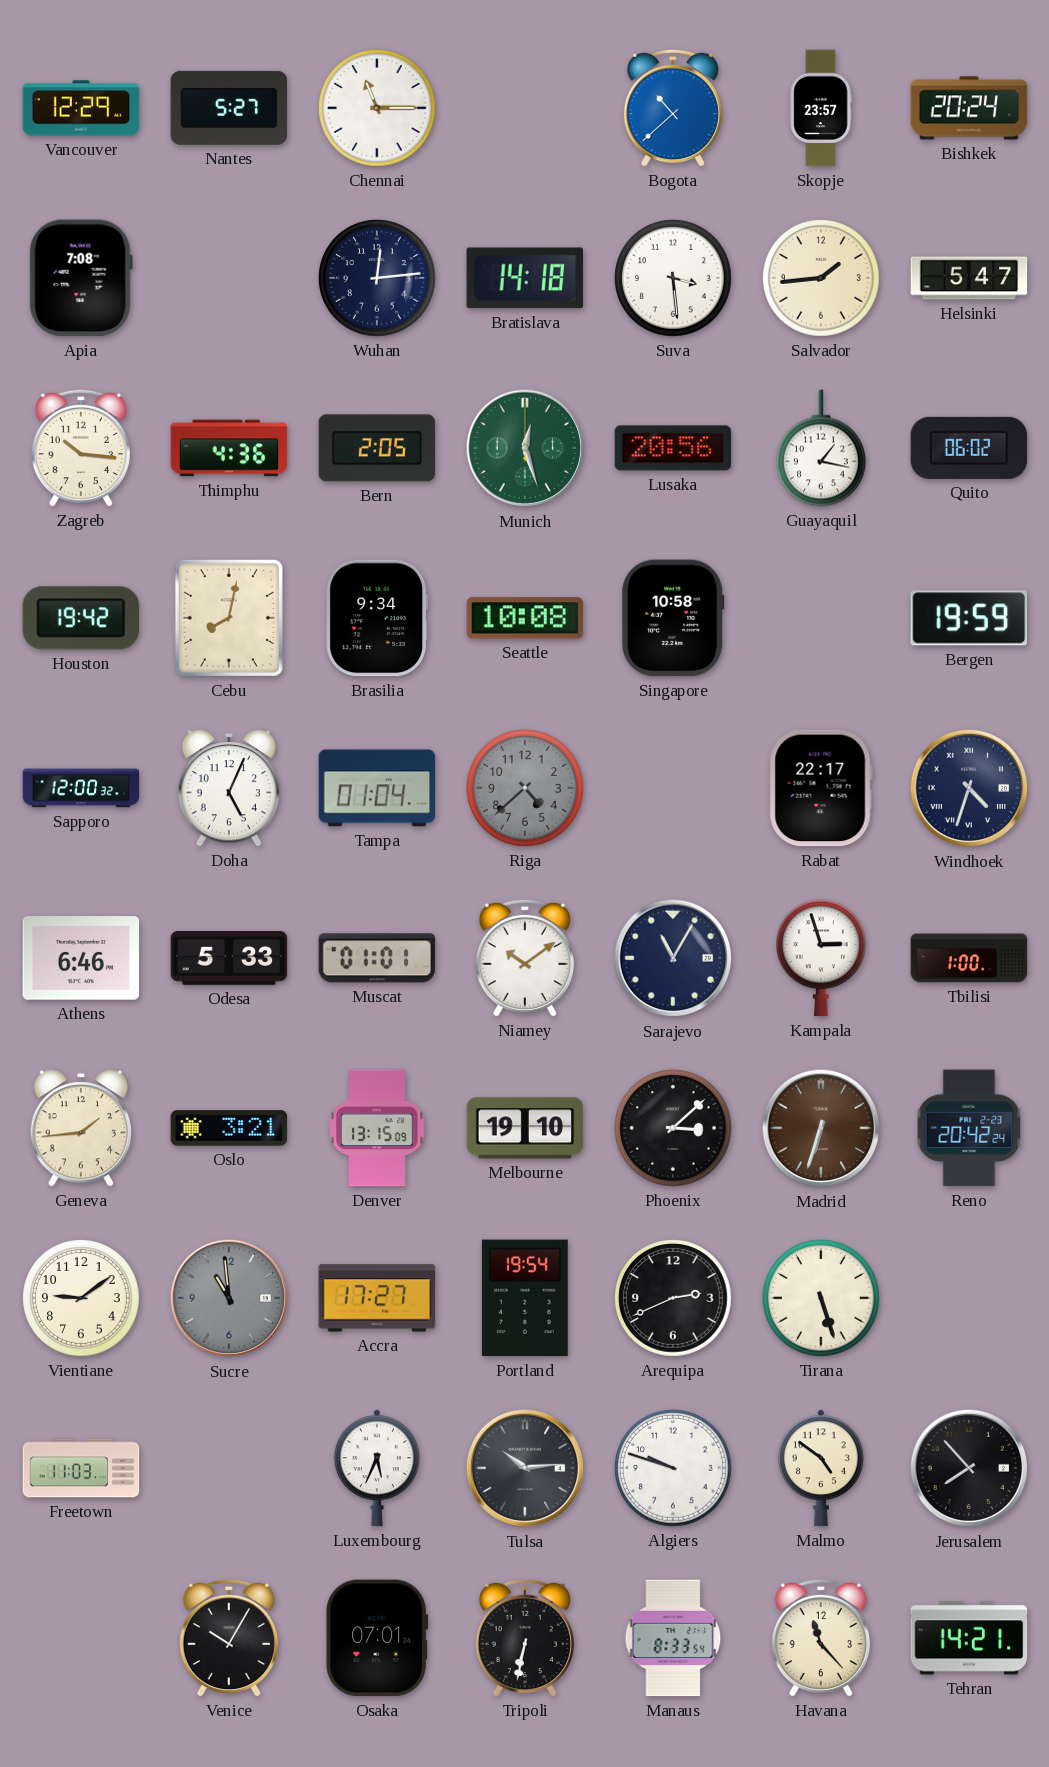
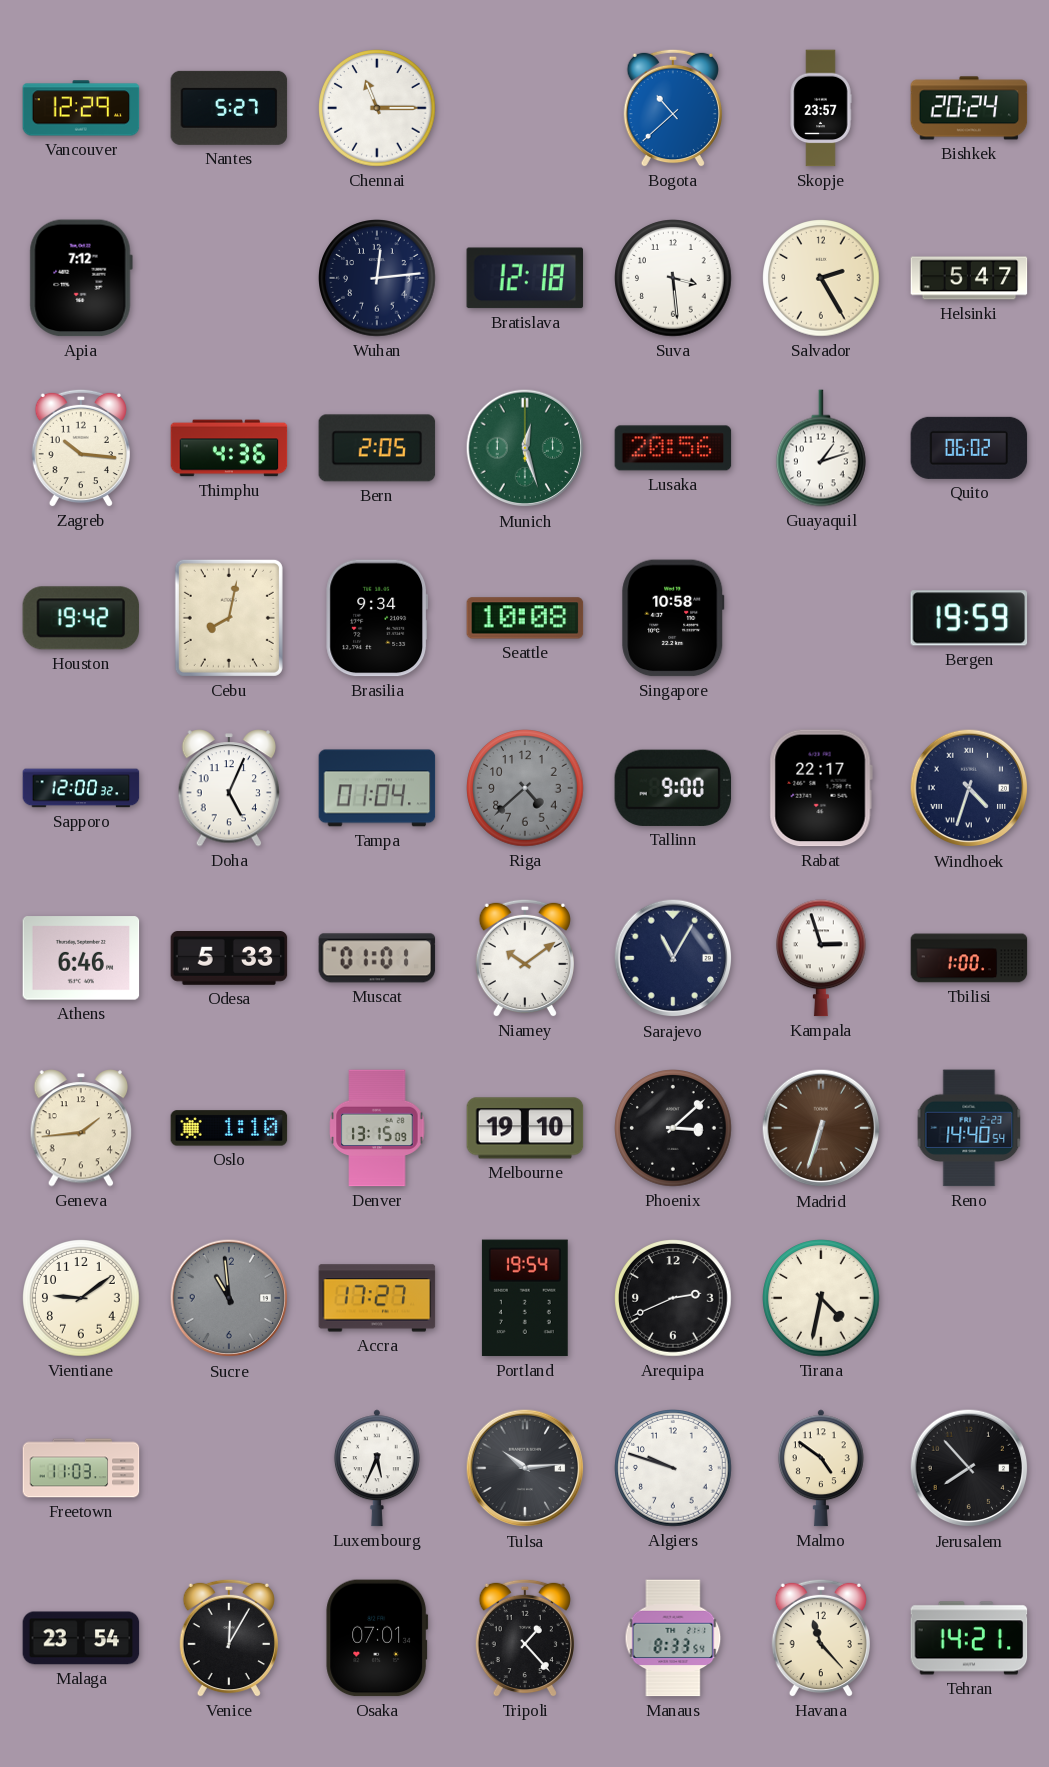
Apia: 7:08 -> 7:12 (81, 278)
Bratislava: 14:18 -> 12:18 (525, 278)
Salvador: 1:44 -> 2:25 (821, 278)
Guayaquil: 1:17 -> 1:12 (822, 448)
Tallinn: none -> 9:00 (673, 788)
Oslo: 3:21 -> 1:10 (229, 1128)
Reno: 20:42 -> 14:40 (969, 1128)
Tirana: 5:27 -> 4:32 (821, 1298)
Malaga: none -> 23:54 (81, 1638)
Venice: 10:05 -> 12:05 (229, 1638)
Tripoli: 6:32 -> 1:23 (525, 1638)
